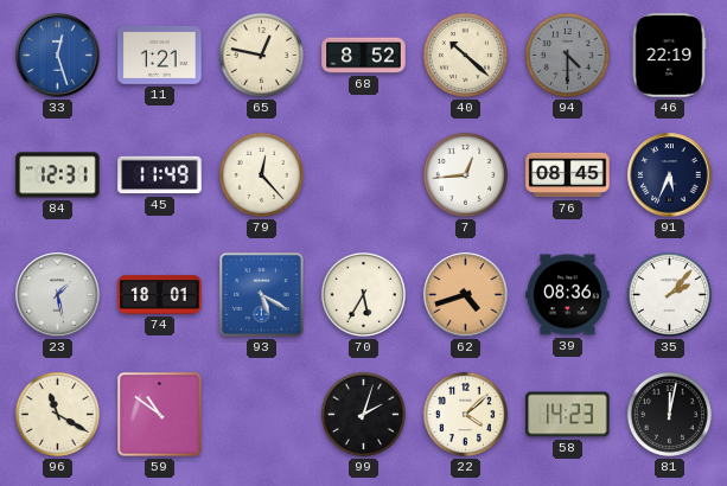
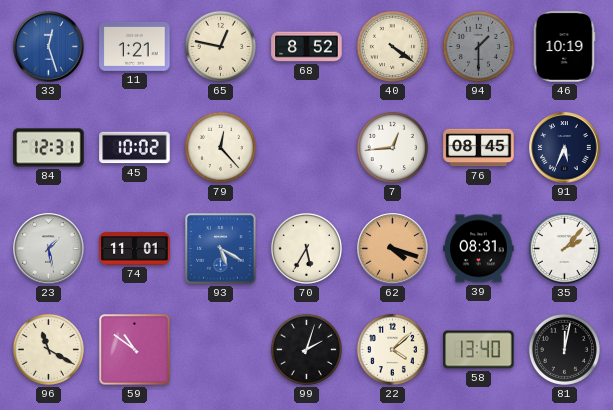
40: 10:22 -> 4:21 (392, 46)
94: 4:30 -> 1:30 (478, 46)
46: 22:19 -> 10:19 (564, 47)
45: 11:49 -> 10:02 (135, 148)
74: 18:01 -> 11:01 (135, 249)
62: 4:42 -> 4:18 (393, 249)
39: 08:36 -> 08:31 (479, 249)
58: 14:23 -> 13:40 (479, 350)
